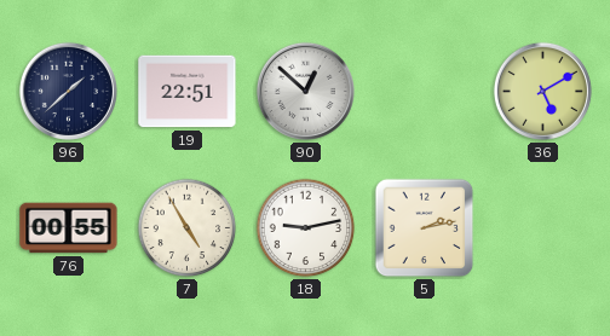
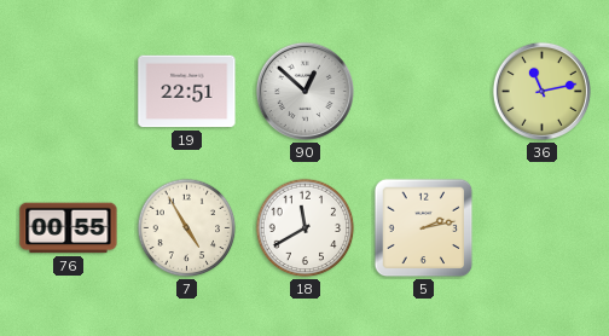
96: 1:38 -> none (68, 91)
36: 5:10 -> 11:13 (541, 91)
18: 9:13 -> 11:40 (306, 228)
